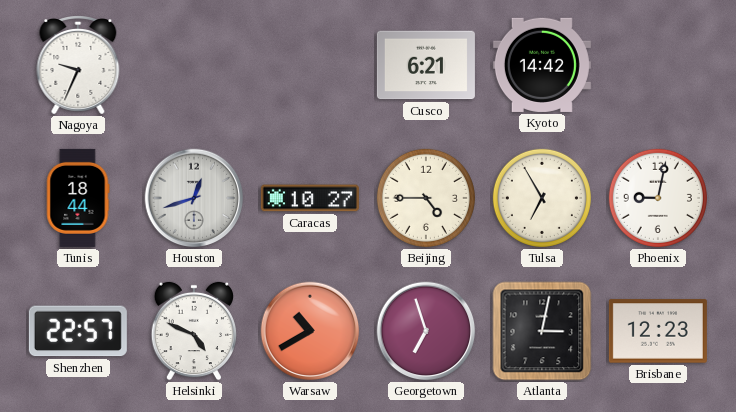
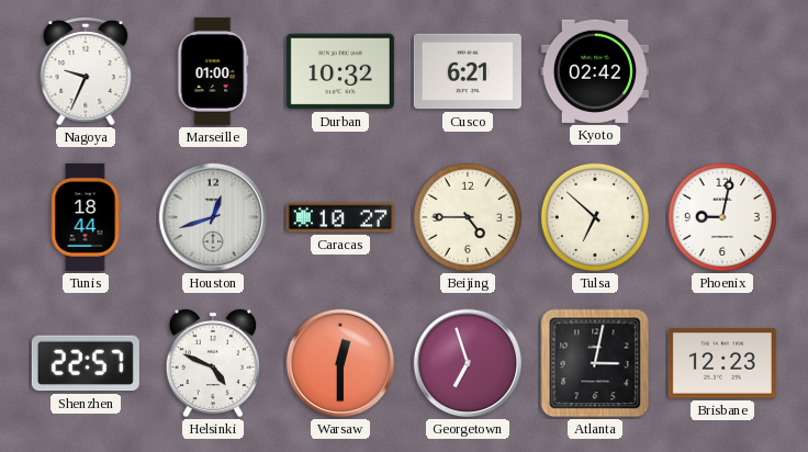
Marseille: none -> 01:00 (213, 71)
Durban: none -> 10:32 (340, 71)
Kyoto: 14:42 -> 02:42 (595, 71)
Tulsa: 6:55 -> 6:52 (595, 217)
Warsaw: 10:40 -> 12:30 (340, 363)
